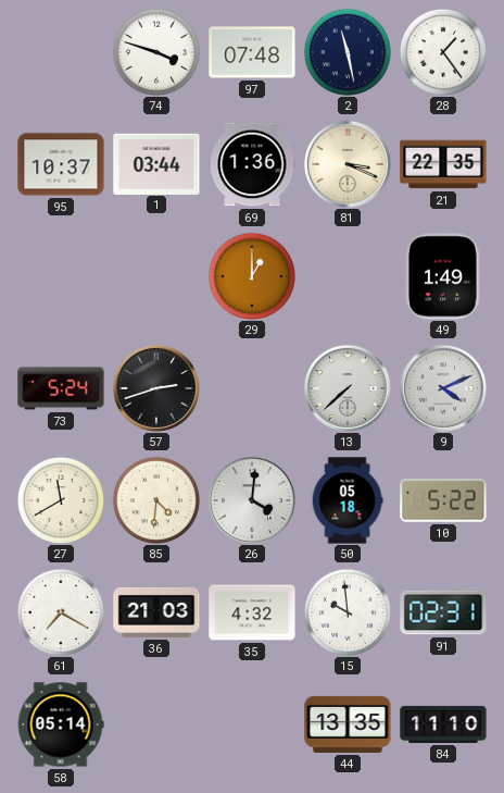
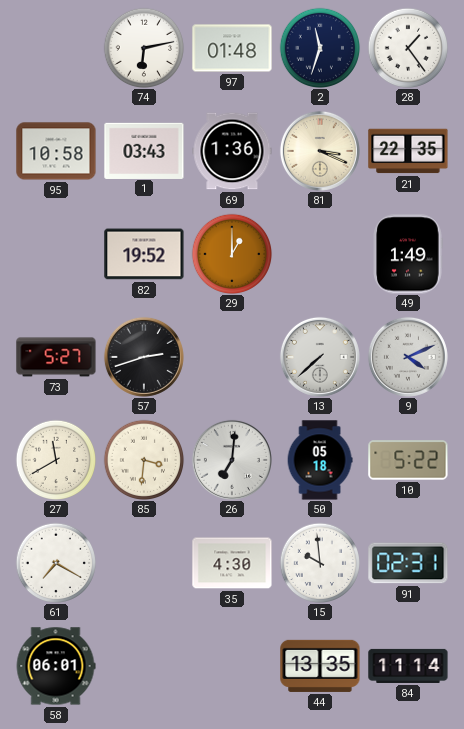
74: 3:48 -> 6:13 (144, 48)
97: 07:48 -> 01:48 (232, 48)
2: 11:28 -> 11:33 (320, 48)
95: 10:37 -> 10:58 (56, 151)
1: 03:44 -> 03:43 (144, 150)
82: none -> 19:52 (144, 254)
73: 5:24 -> 5:27 (56, 357)
85: 4:31 -> 3:31 (144, 460)
26: 4:01 -> 7:01 (232, 460)
36: 21:03 -> none (156, 612)
35: 4:32 -> 4:30 (232, 563)
58: 05:14 -> 06:01 (56, 666)
84: 11:10 -> 11:14 (408, 666)
